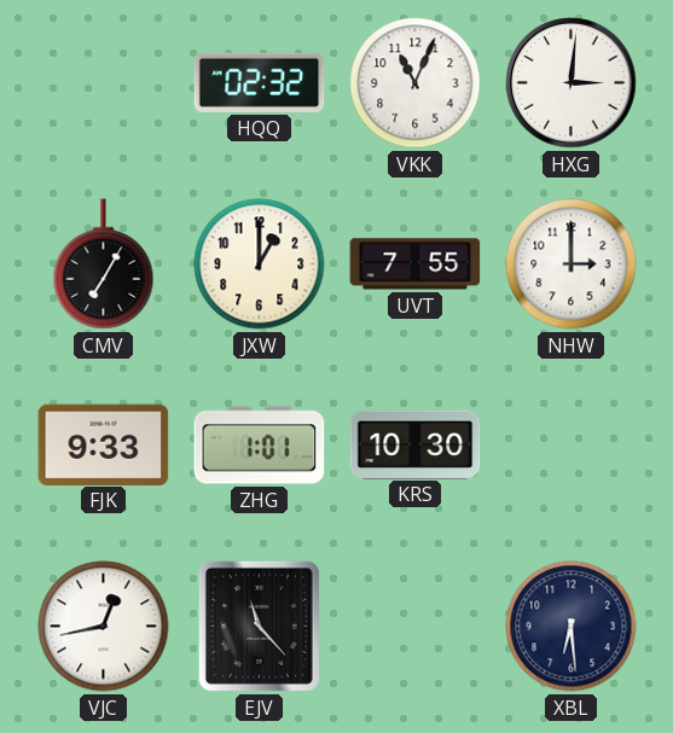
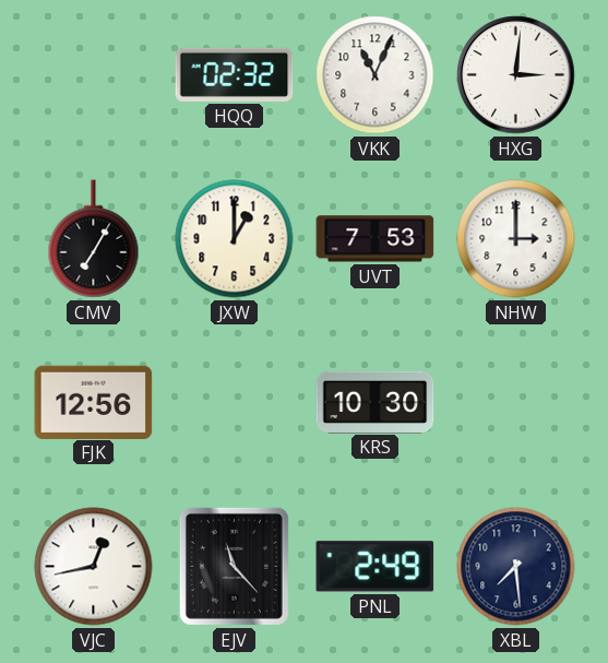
UVT: 7:55 -> 7:53 (375, 239)
FJK: 9:33 -> 12:56 (94, 402)
ZHG: 1:01 -> none (260, 446)
PNL: none -> 2:49 (375, 567)
XBL: 6:29 -> 7:29 (516, 567)
